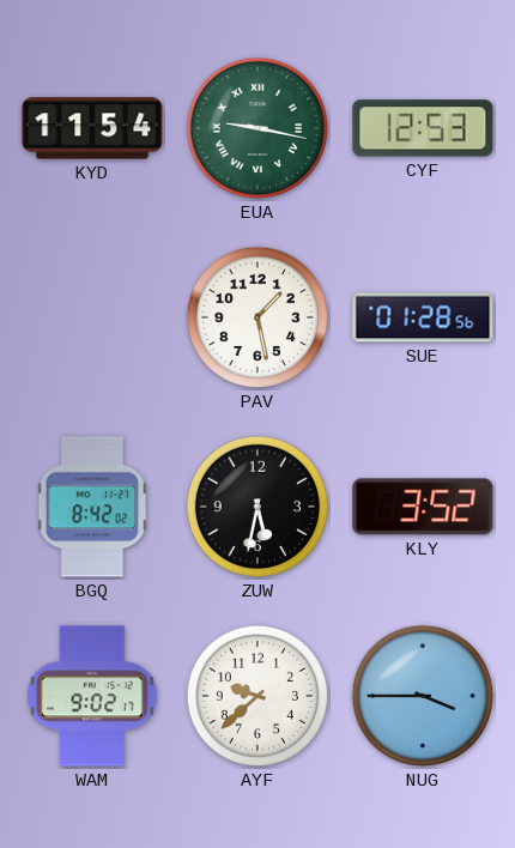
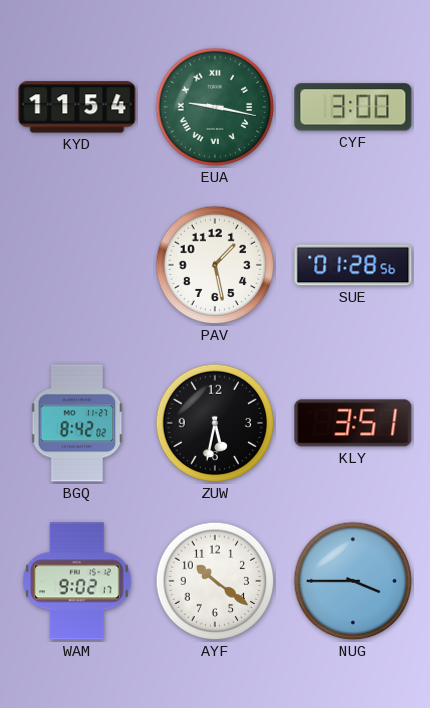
CYF: 12:53 -> 3:00 (353, 107)
KLY: 3:52 -> 3:51 (353, 423)
AYF: 9:38 -> 10:21 (215, 581)
